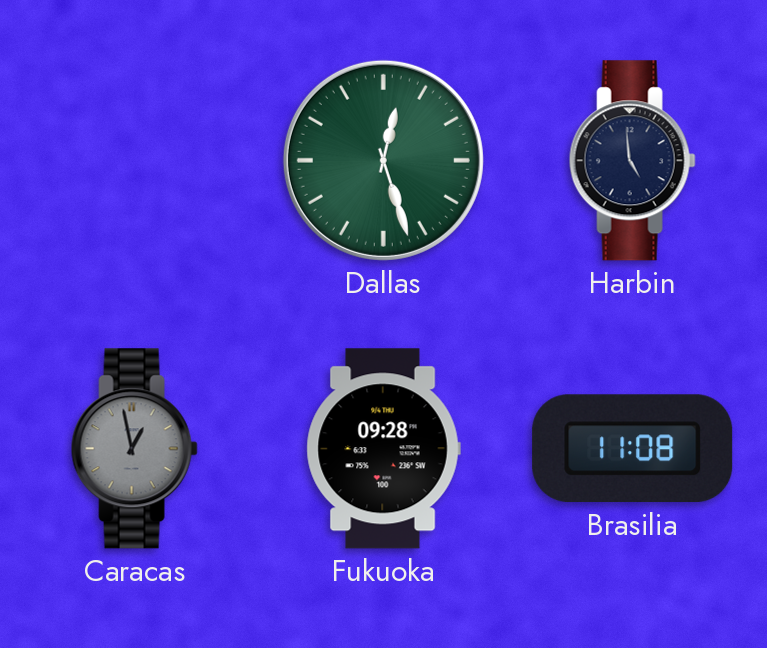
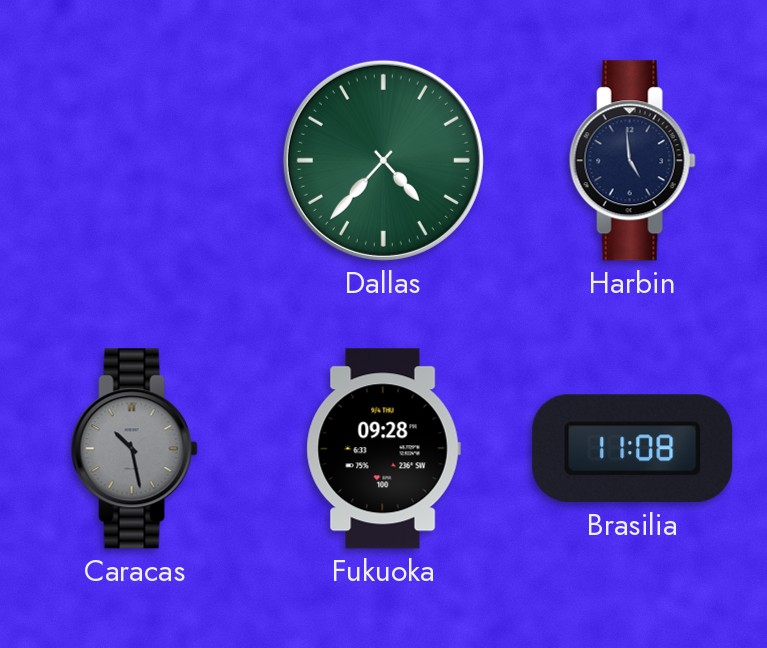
Dallas: 12:27 -> 4:37 (383, 160)
Caracas: 12:58 -> 10:28 (134, 449)
